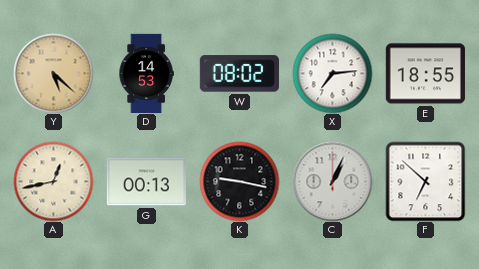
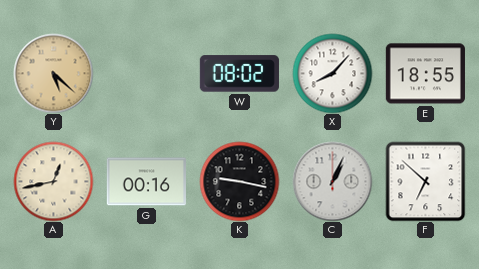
D: 14:53 -> none (146, 73)
X: 7:14 -> 8:07 (332, 73)
G: 00:13 -> 00:16 (146, 182)
